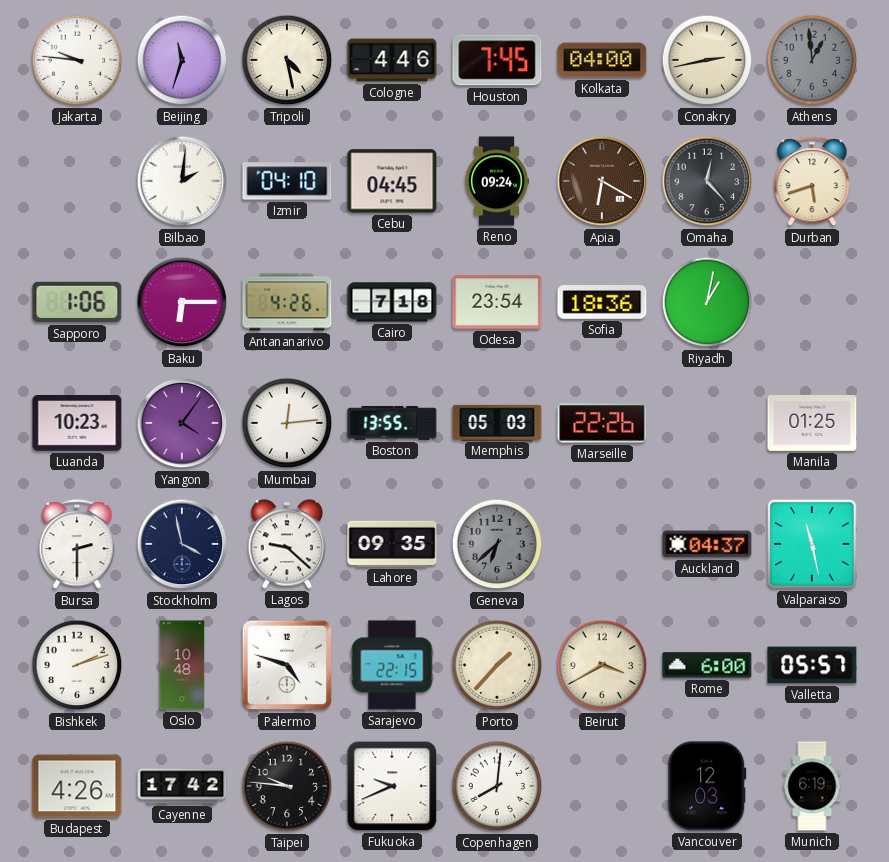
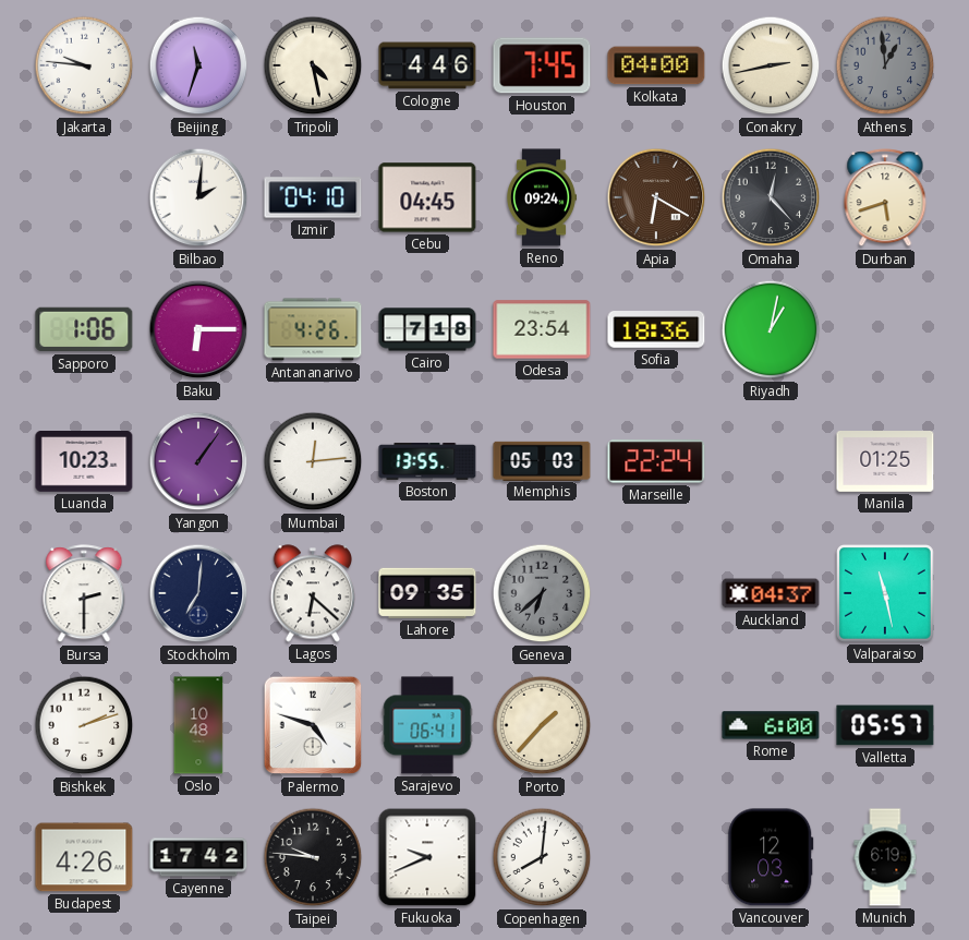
Yangon: 4:06 -> 1:06 (198, 461)
Marseille: 22:26 -> 22:24 (656, 461)
Stockholm: 3:58 -> 7:01 (198, 593)
Lagos: 9:22 -> 6:22 (313, 593)
Sarajevo: 22:15 -> 06:41 (427, 725)
Beirut: 3:40 -> none (602, 665)
